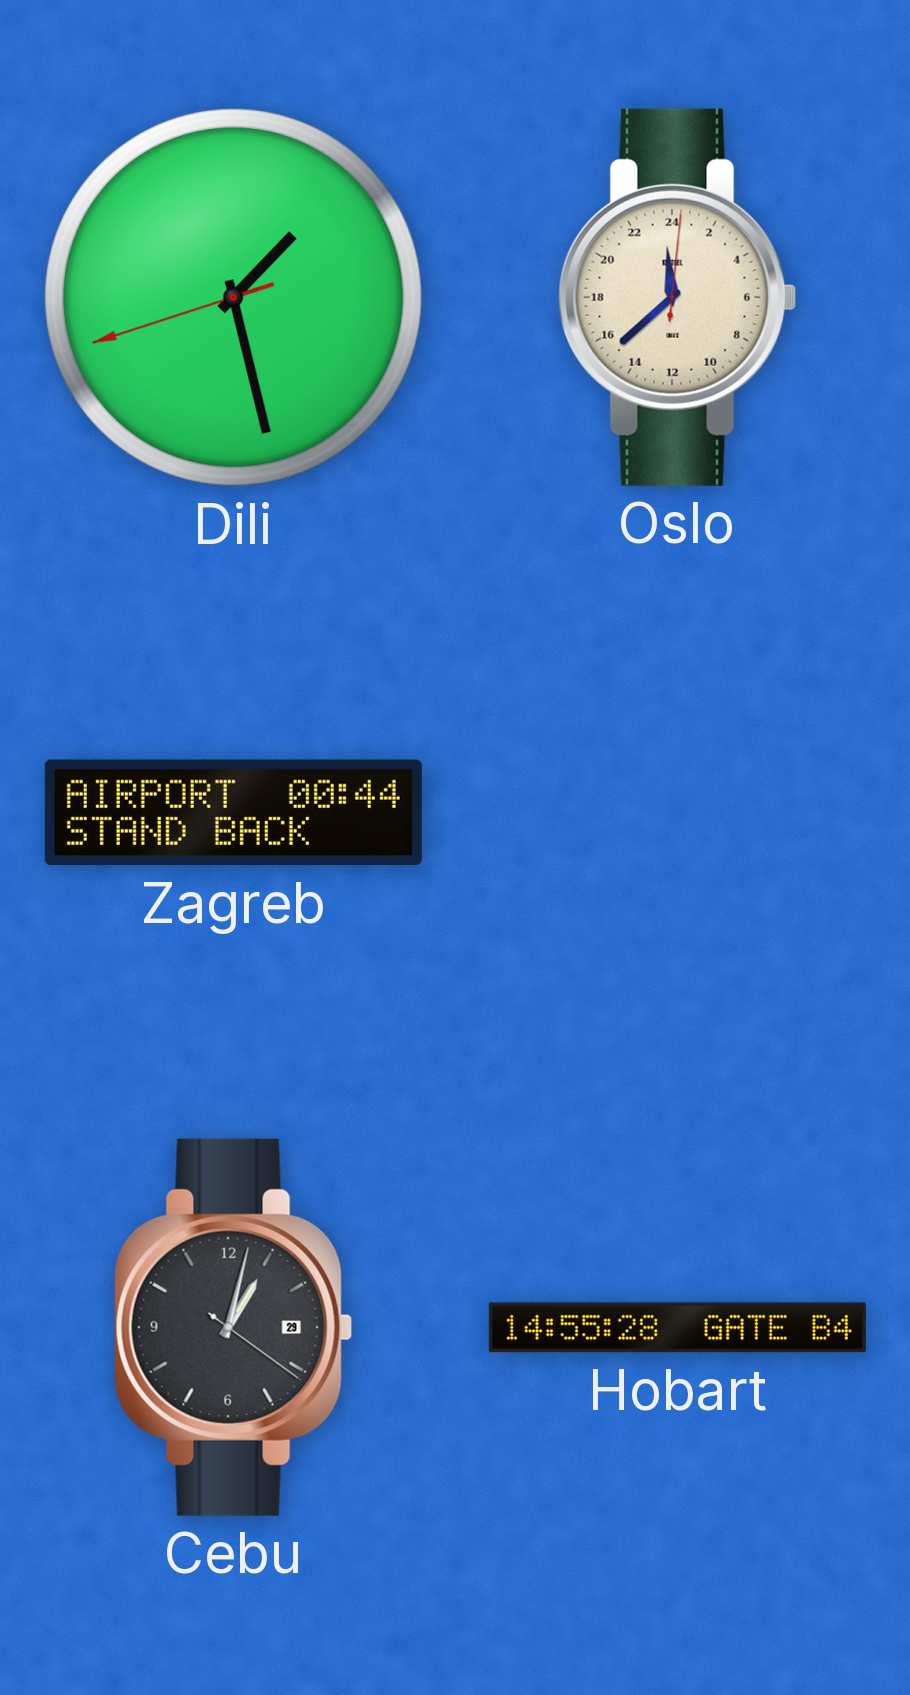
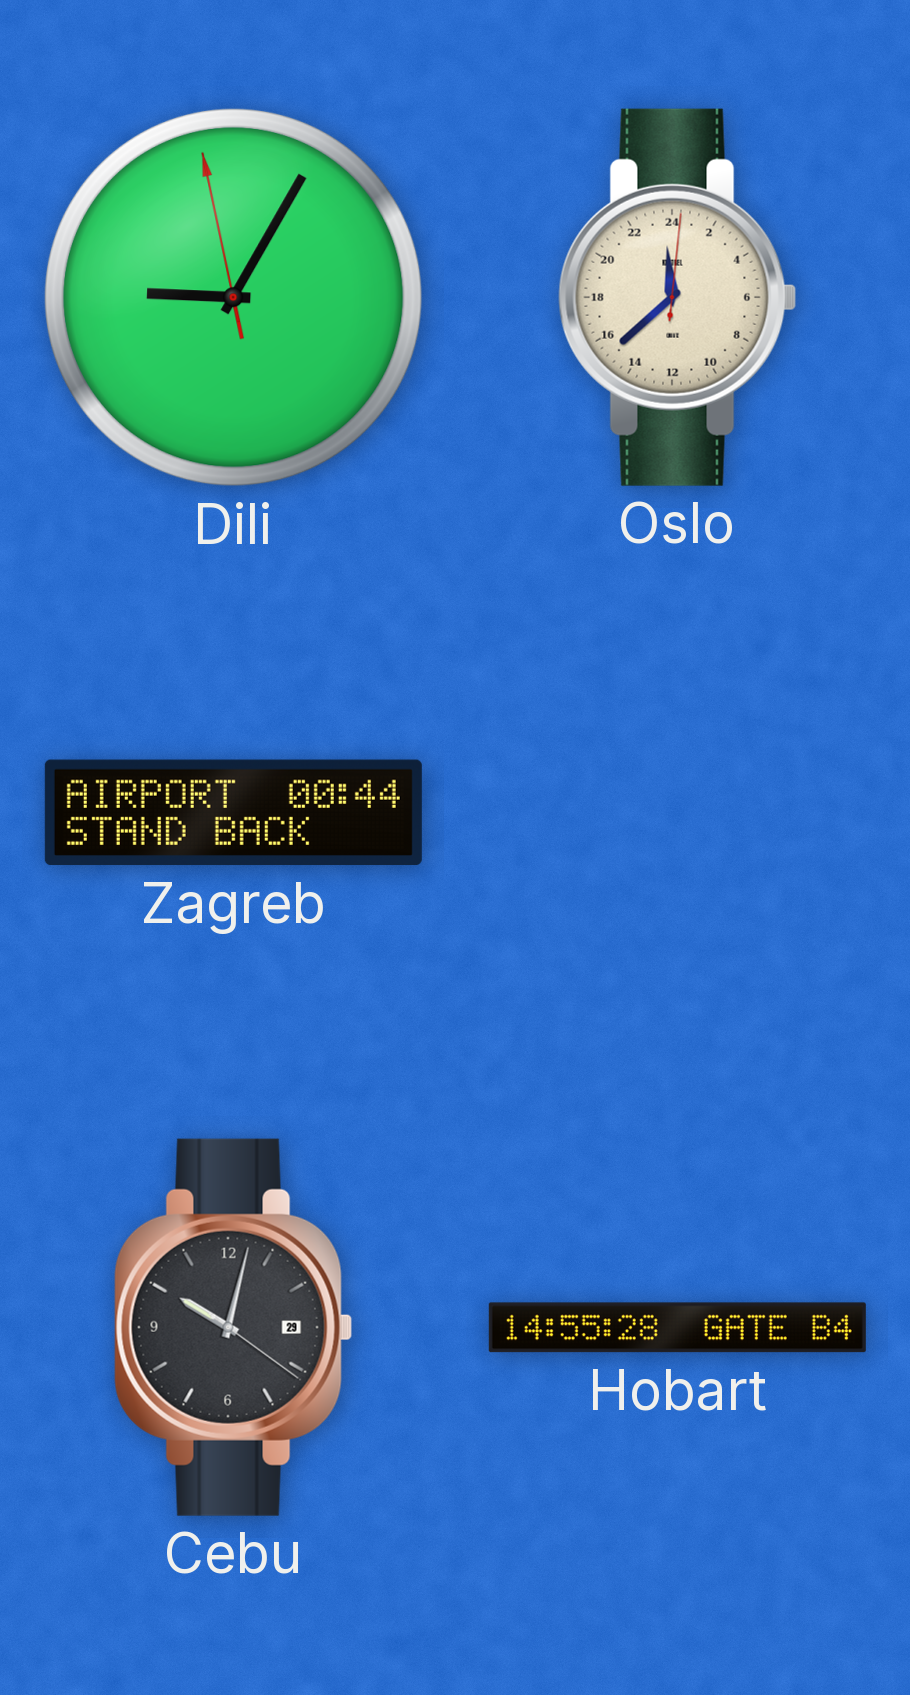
Dili: 1:27 -> 9:04 (233, 297)
Cebu: 1:02 -> 10:02 (234, 1327)
